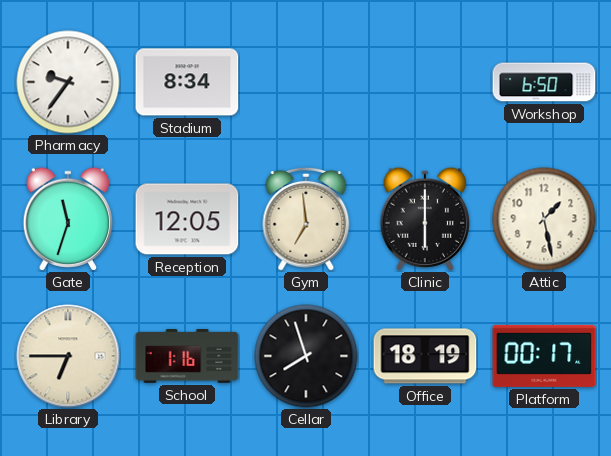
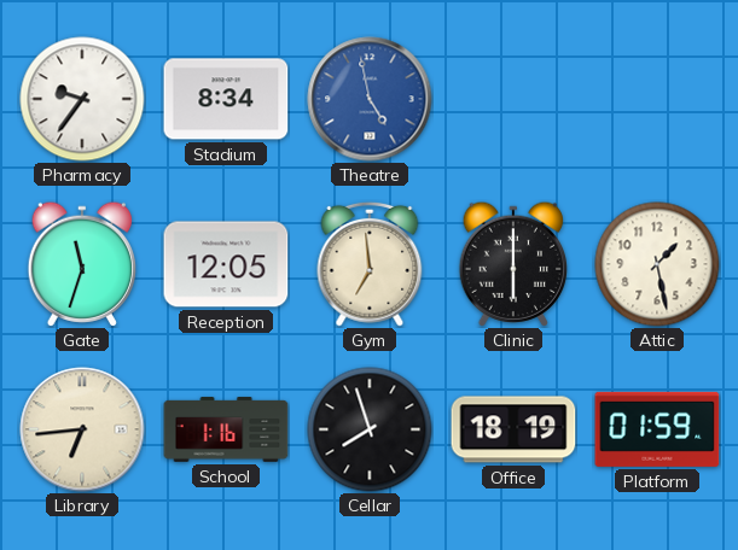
Theatre: none -> 4:58 (370, 99)
Workshop: 6:50 -> none (544, 82)
Library: 6:45 -> 6:44 (82, 429)
Platform: 00:17 -> 01:59 (657, 429)
